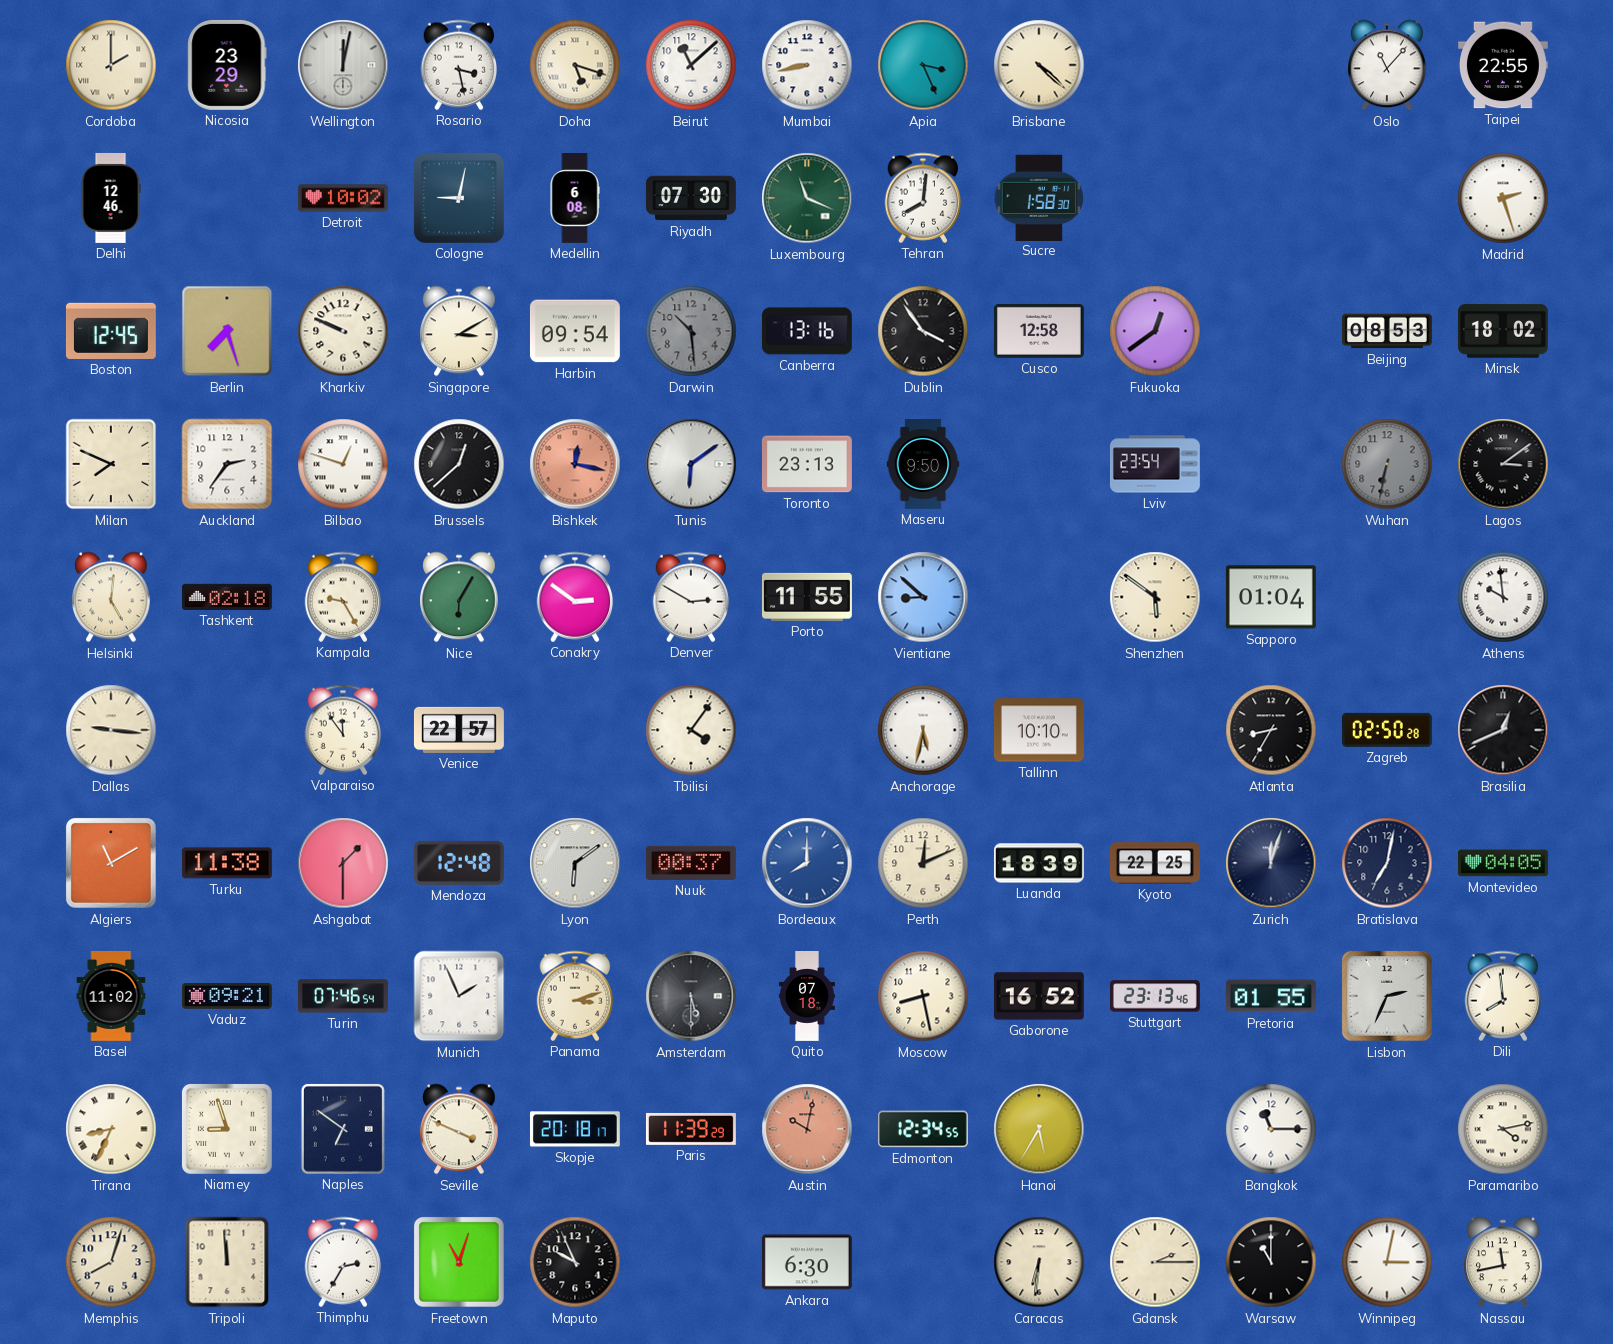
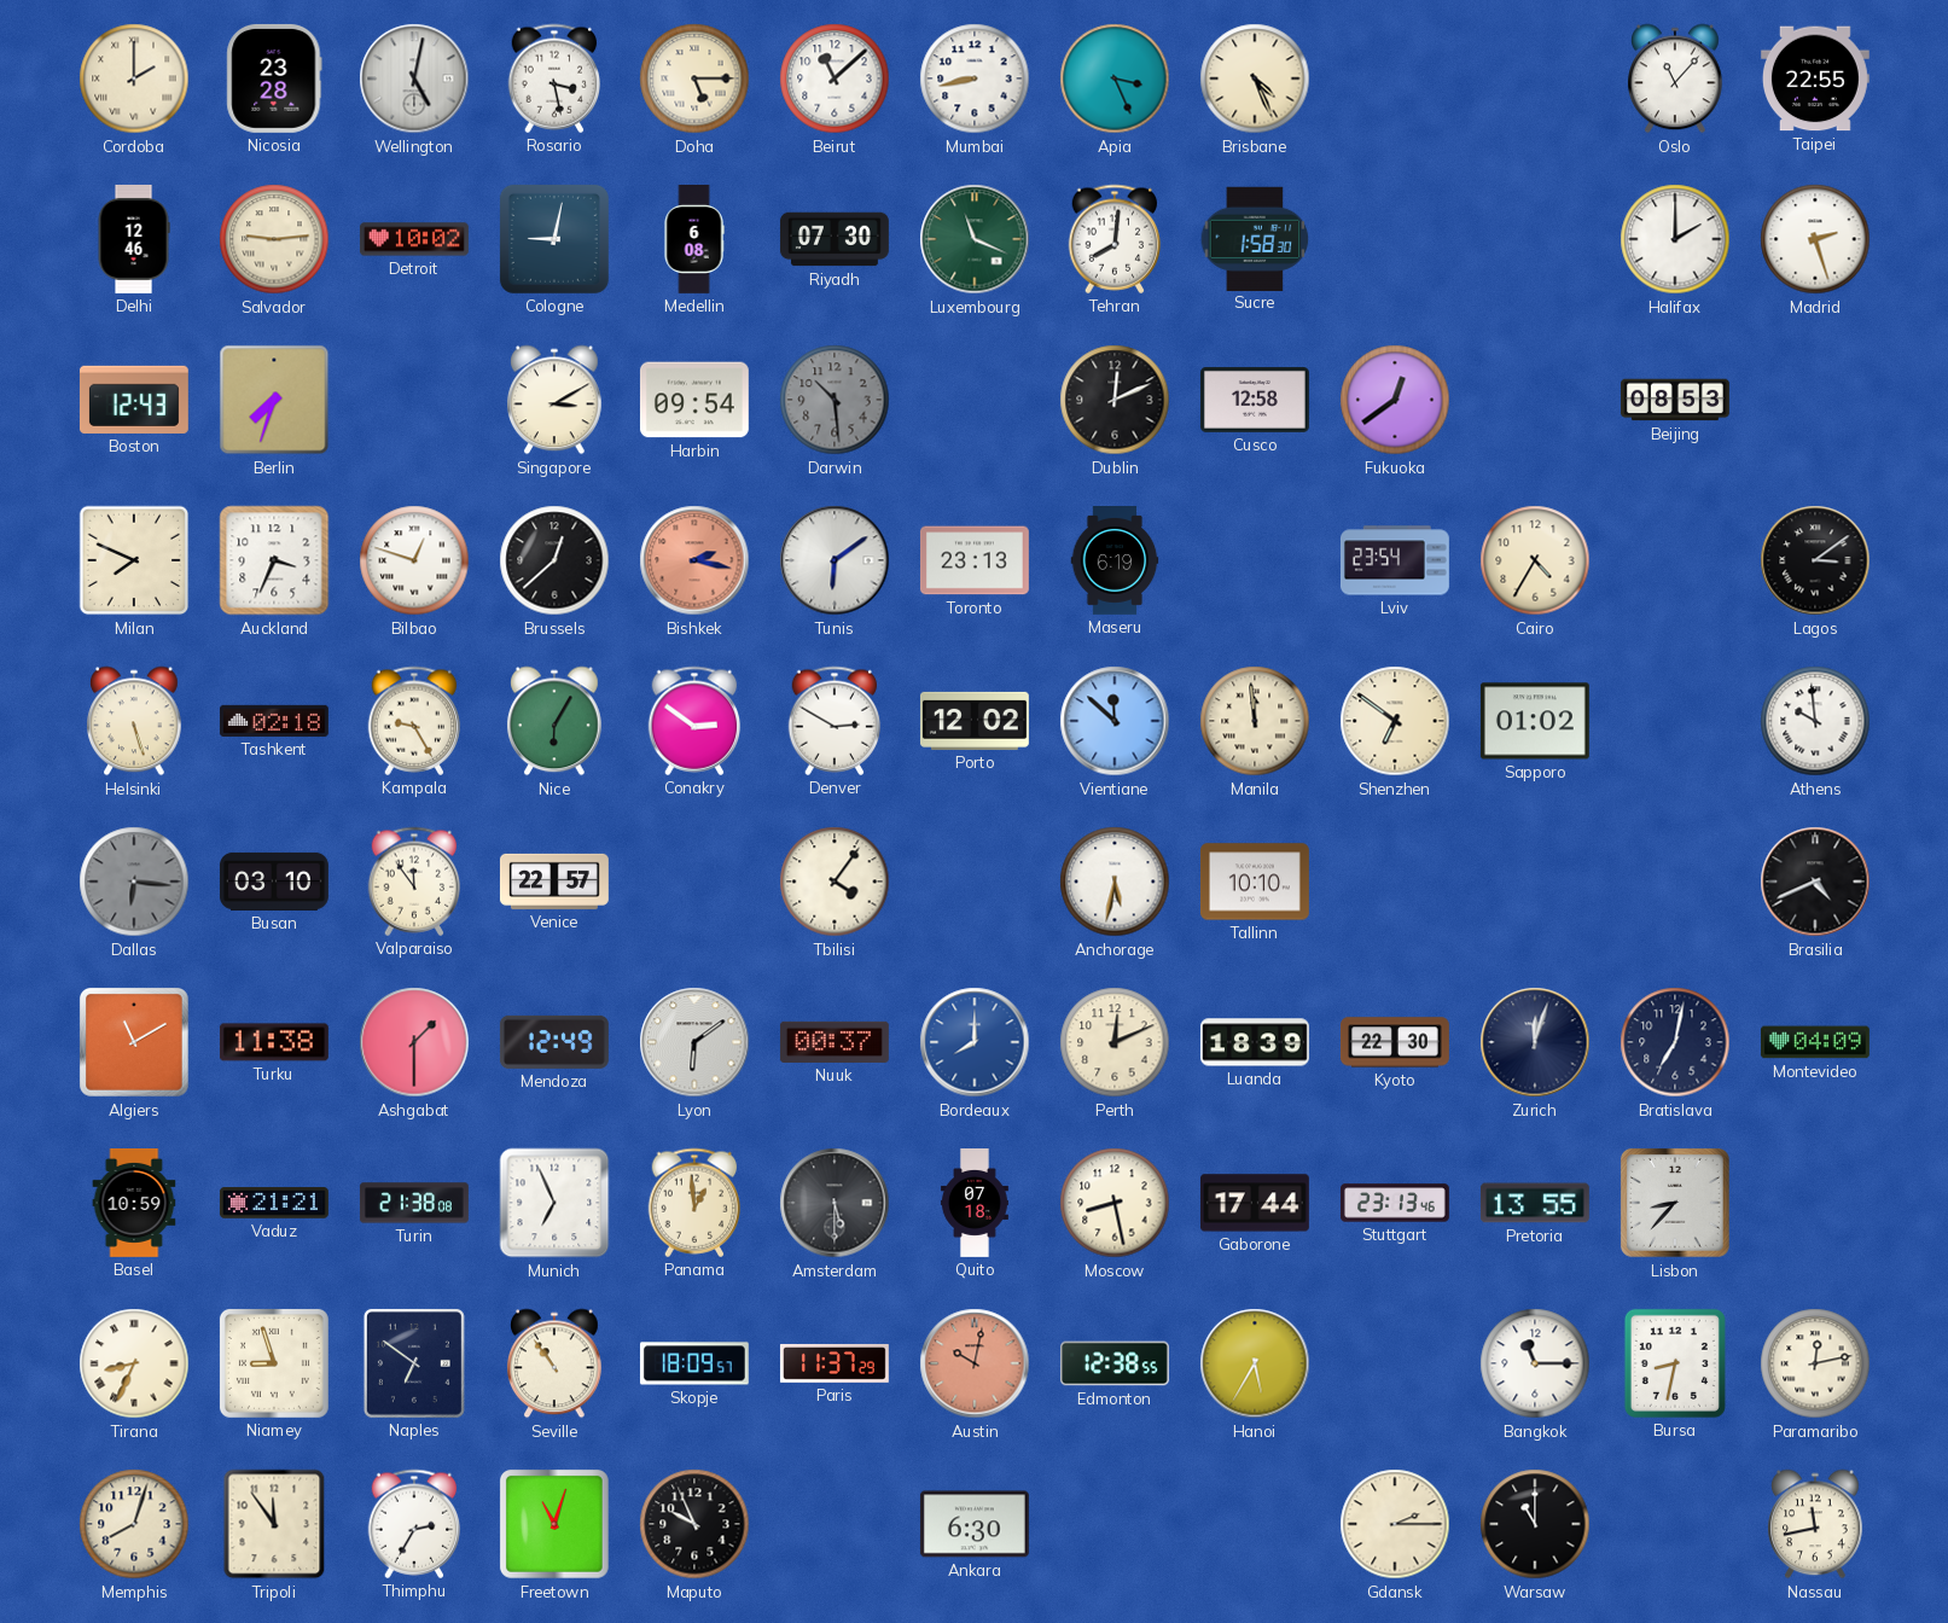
Nicosia: 23:29 -> 23:28 (274, 78)
Wellington: 12:02 -> 5:02 (414, 78)
Doha: 5:18 -> 5:15 (694, 78)
Brisbane: 4:22 -> 4:26 (1255, 78)
Salvador: none -> 9:14 (274, 239)
Halifax: none -> 2:00 (1675, 239)
Boston: 12:45 -> 12:43 (134, 400)
Berlin: 7:27 -> 7:33 (274, 400)
Kharkiv: 9:49 -> none (343, 331)
Canberra: 13:16 -> none (807, 331)
Dublin: 3:54 -> 12:11 (1115, 400)
Minsk: 18:02 -> none (1503, 331)
Auckland: 2:36 -> 3:34 (274, 560)
Bishkek: 12:17 -> 2:17 (694, 560)
Maseru: 9:50 -> 6:19 (1115, 562)
Cairo: none -> 4:35 (1535, 560)
Wuhan: 6:32 -> none (1387, 464)
Helsinki: 5:01 -> 5:27 (135, 721)
Porto: 11:55 -> 12:02 (975, 721)
Vientiane: 8:52 -> 11:52 (1115, 721)
Manila: none -> 11:59 (1255, 721)
Shenzhen: 5:51 -> 6:51 (1395, 721)
Sapporo: 01:04 -> 01:02 (1535, 721)
Dallas: 9:16 -> 6:16 (134, 882)
Dallas dial: cream -> grey (134, 882)
Busan: none -> 03:10 (274, 882)
Atlanta: 8:35 -> none (1271, 730)
Zagreb: 02:50 -> none (1387, 730)
Brasilia: 12:41 -> 4:41 (1815, 882)
Mendoza: 12:48 -> 12:49 (554, 1042)
Kyoto: 22:25 -> 22:30 (1395, 1042)
Montevideo: 04:05 -> 04:09 (1815, 1042)
Basel: 11:02 -> 10:59 (134, 1204)
Vaduz: 09:21 -> 21:21 (274, 1203)
Turin: 07:46 -> 21:38 (414, 1203)
Munich: 1:56 -> 6:56 (554, 1203)
Panama: 3:12 -> 12:59 (694, 1203)
Gaborone: 16:52 -> 17:44 (1255, 1203)
Pretoria: 01:55 -> 13:55 (1535, 1203)
Lisbon: 2:34 -> 8:37 (1676, 1204)
Dili: 7:59 -> none (1503, 996)
Seville: 3:49 -> 10:54 (556, 1363)
Skopje: 20:18 -> 18:09 (694, 1363)
Paris: 11:39 -> 11:37 (835, 1363)
Edmonton: 12:34 -> 12:38 (1115, 1363)
Bursa: none -> 8:32 (1675, 1363)
Paramaribo: 4:13 -> 12:13 (1815, 1363)
Tripoli: 11:59 -> 11:54 (274, 1524)
Caracas: 6:31 -> none (1039, 1262)
Winnipeg: 3:02 -> none (1387, 1262)
